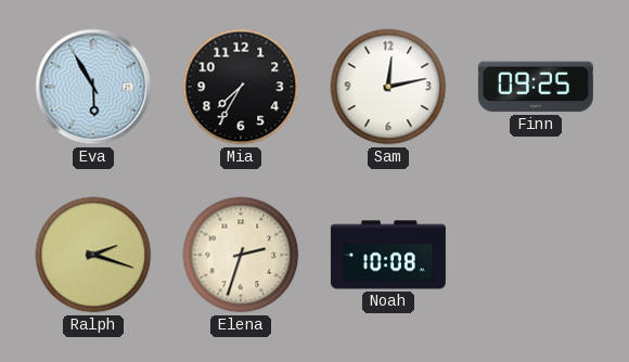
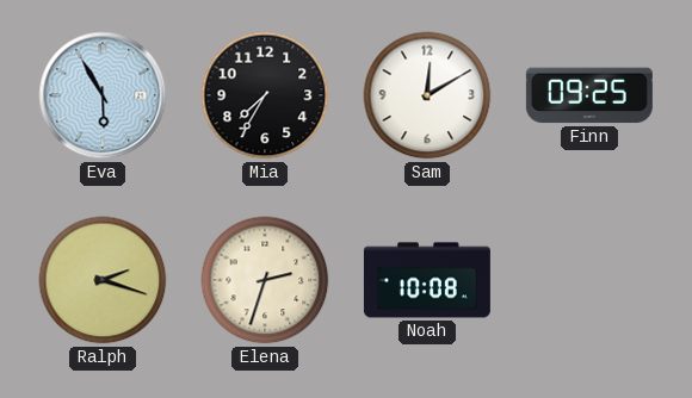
Sam: 12:13 -> 12:10 (427, 95)
